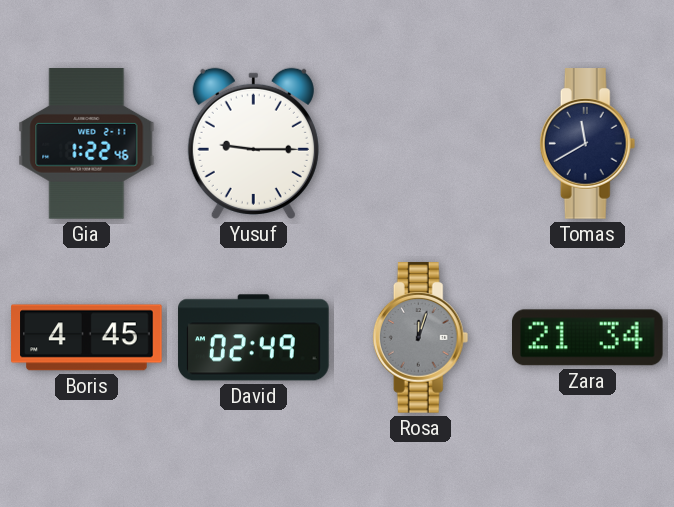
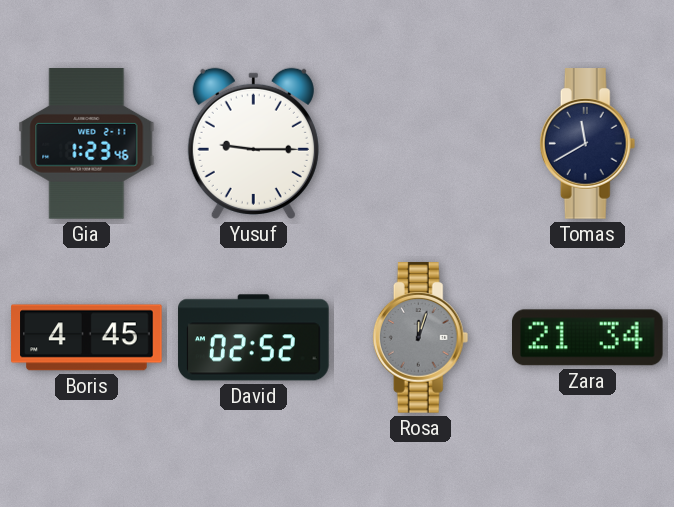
Gia: 1:22 -> 1:23 (87, 144)
David: 02:49 -> 02:52 (254, 338)
